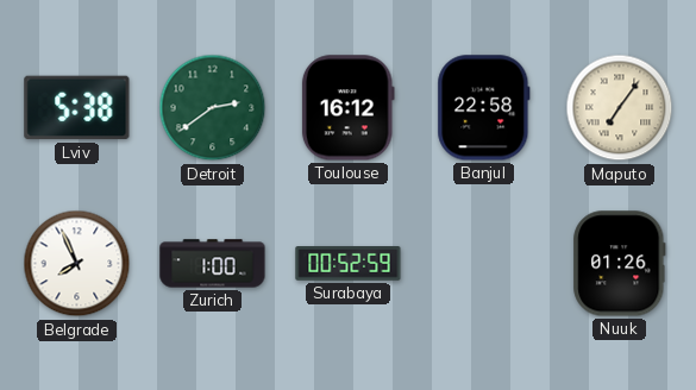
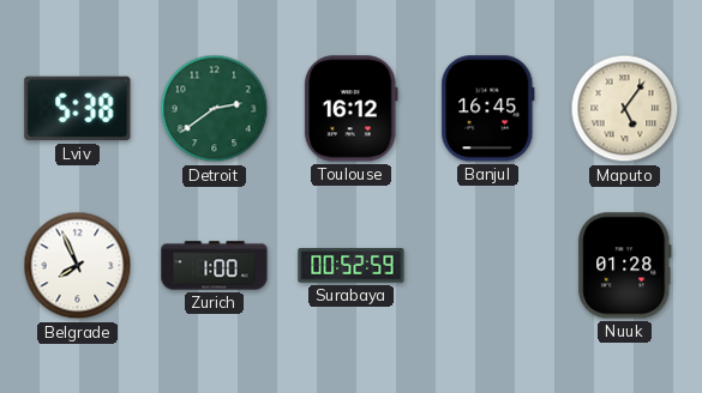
Banjul: 22:58 -> 16:45 (488, 109)
Maputo: 7:06 -> 5:06 (625, 109)
Nuuk: 01:26 -> 01:28 (625, 266)
